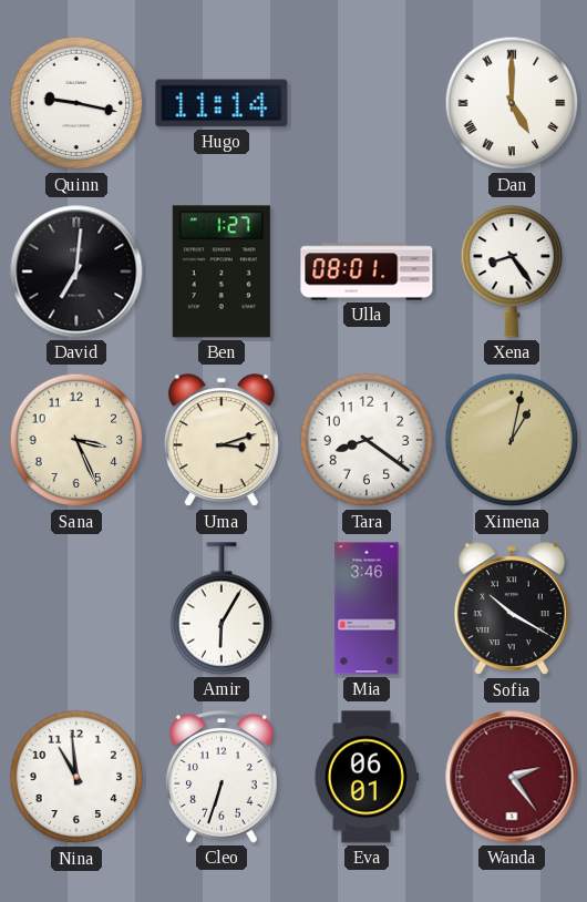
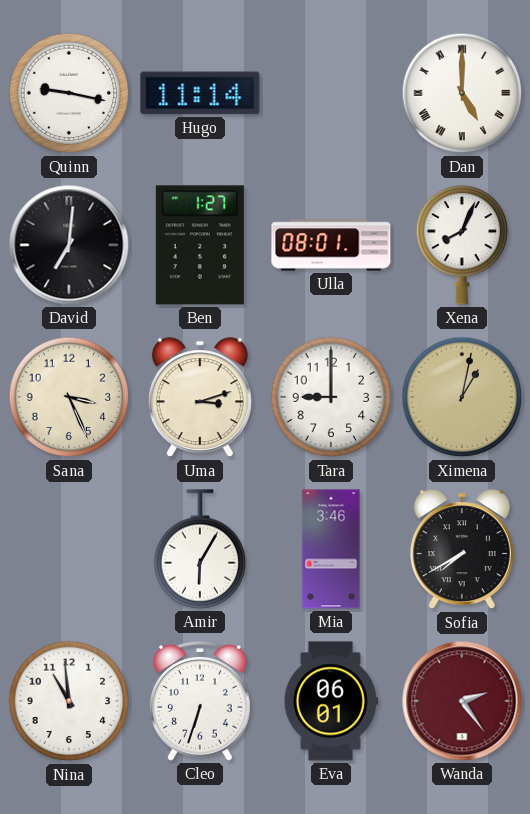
Xena: 8:24 -> 8:04 (462, 245)
Tara: 8:21 -> 9:00 (331, 397)
Sofia: 10:20 -> 7:40 (462, 550)
